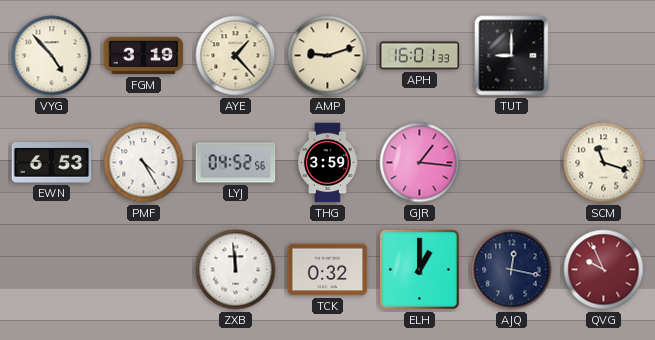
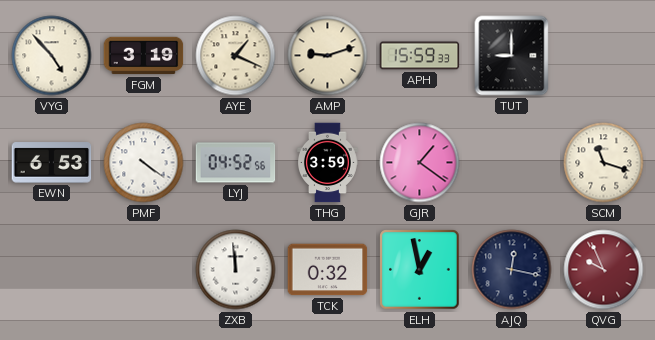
AYE: 1:23 -> 1:19 (236, 56)
APH: 16:01 -> 15:59 (420, 56)
PMF: 4:25 -> 4:21 (144, 163)
GJR: 1:16 -> 1:21 (420, 163)
ELH: 1:00 -> 12:58 (420, 270)
